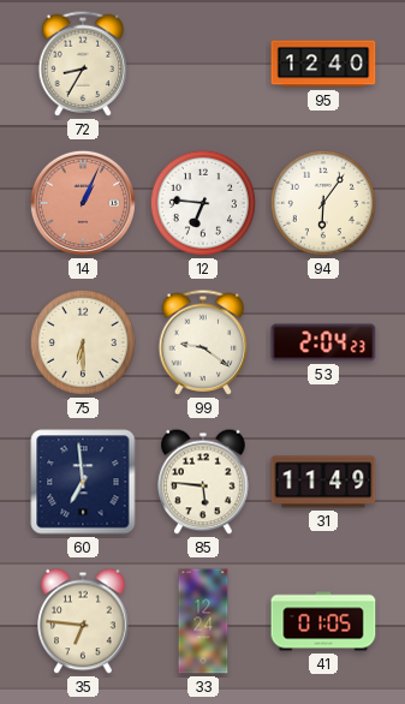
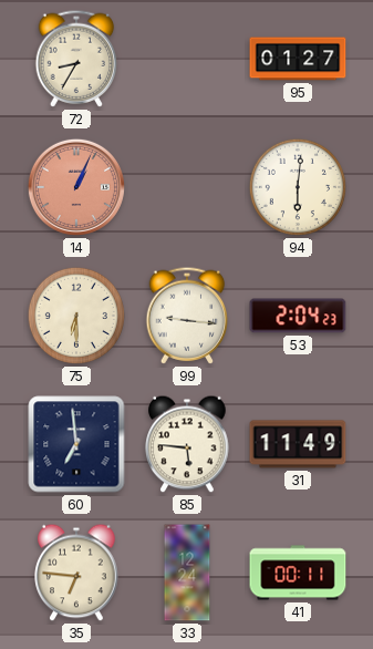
95: 12:40 -> 01:27 (298, 59)
12: 6:46 -> none (203, 203)
94: 6:06 -> 6:01 (298, 187)
99: 9:21 -> 9:16 (187, 316)
41: 01:05 -> 00:11 (298, 573)
